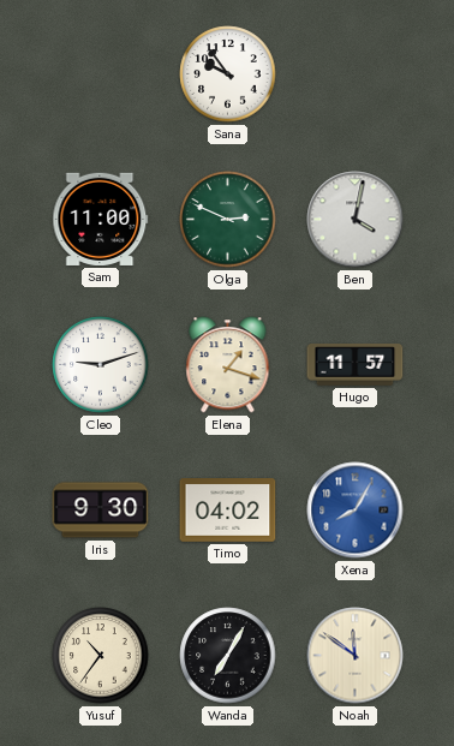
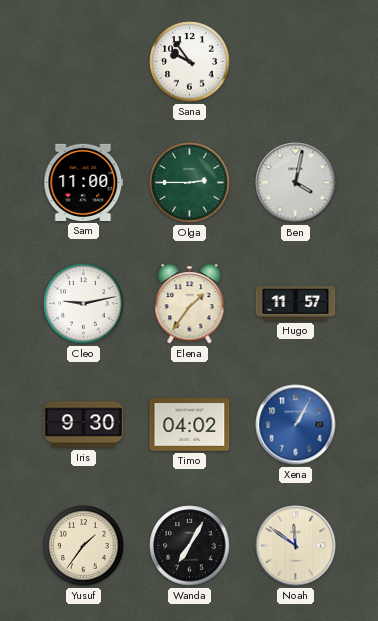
Olga: 2:49 -> 2:45 (190, 183)
Cleo: 9:12 -> 9:13 (84, 304)
Elena: 1:18 -> 1:36 (190, 304)
Xena: 8:05 -> 1:05 (296, 425)
Yusuf: 10:36 -> 1:36 (84, 546)
